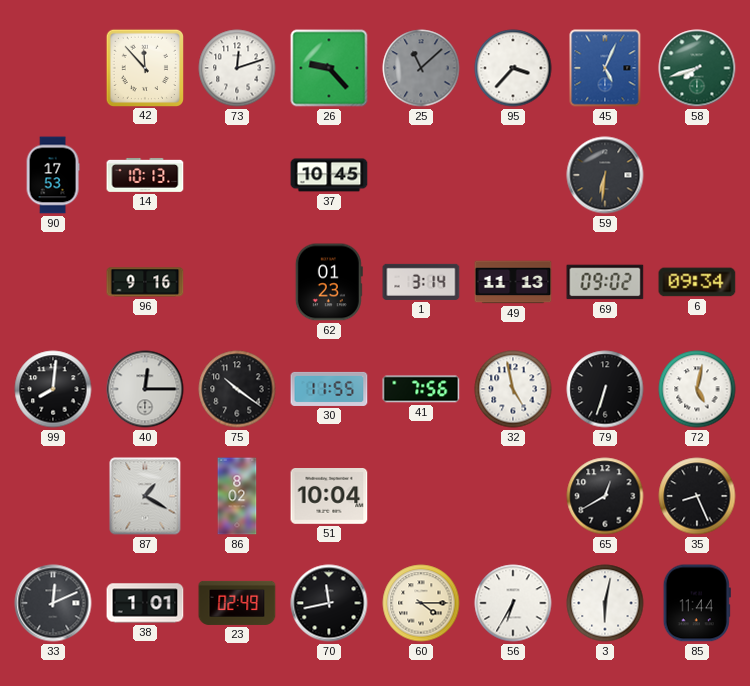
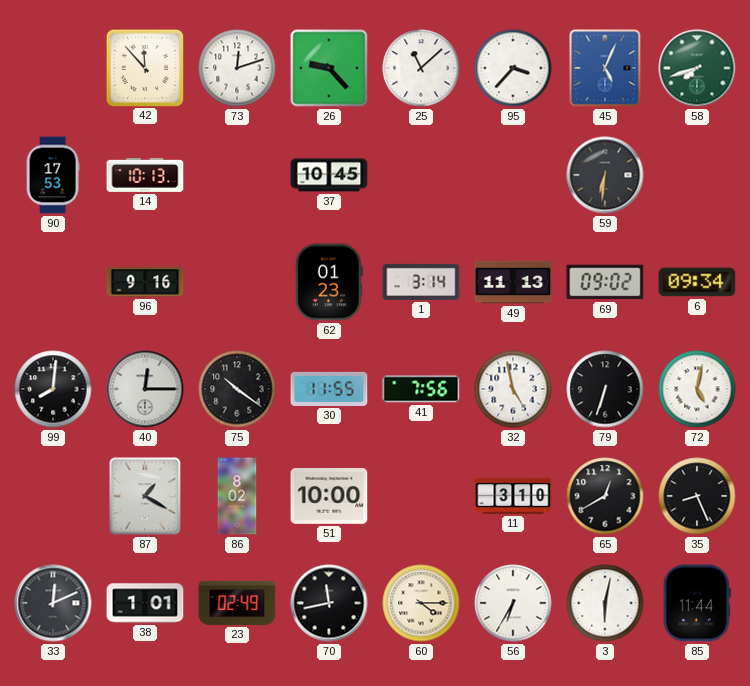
25 dial: grey -> white (421, 68)
51: 10:04 -> 10:00 (329, 497)
11: none -> 3:10 (513, 496)
